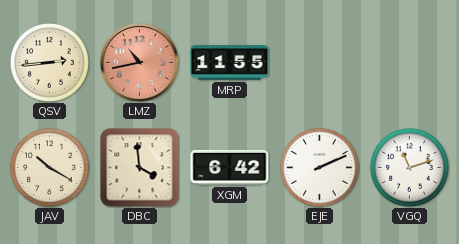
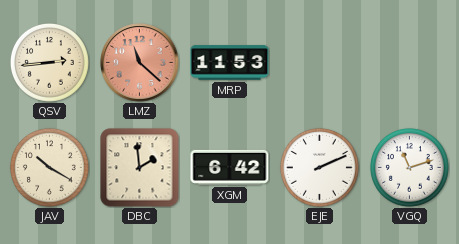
LMZ: 10:43 -> 11:22 (140, 63)
MRP: 11:55 -> 11:53 (230, 63)
DBC: 3:59 -> 1:59 (140, 168)
